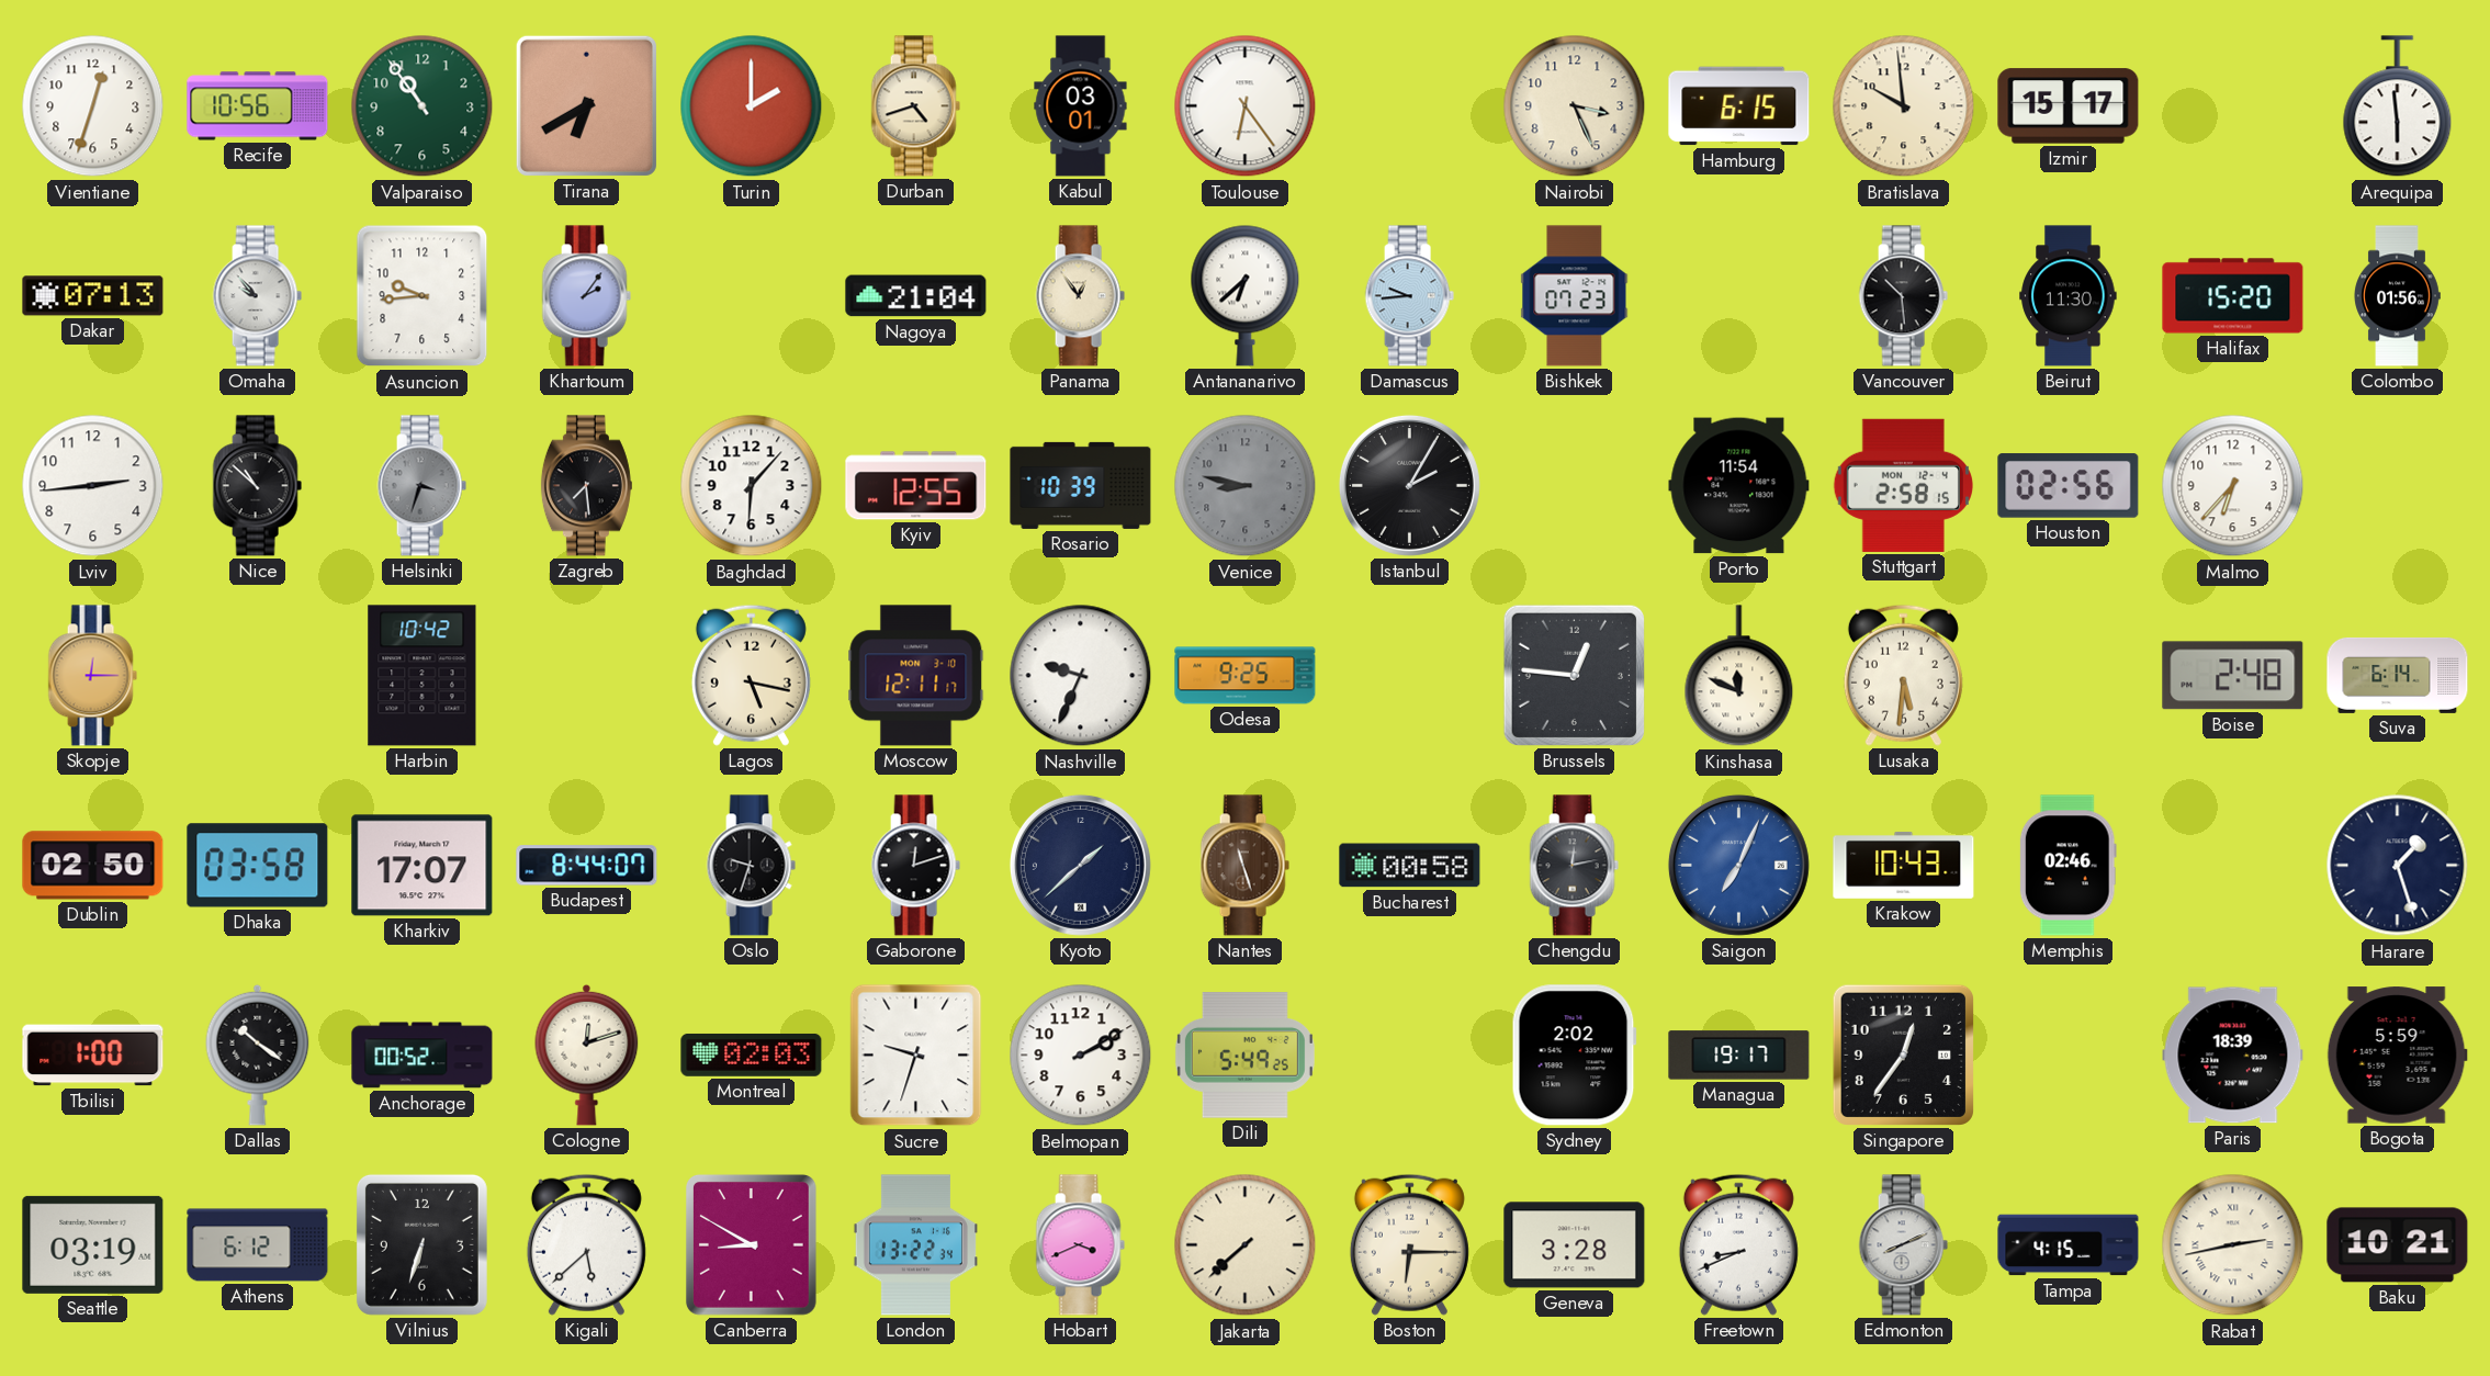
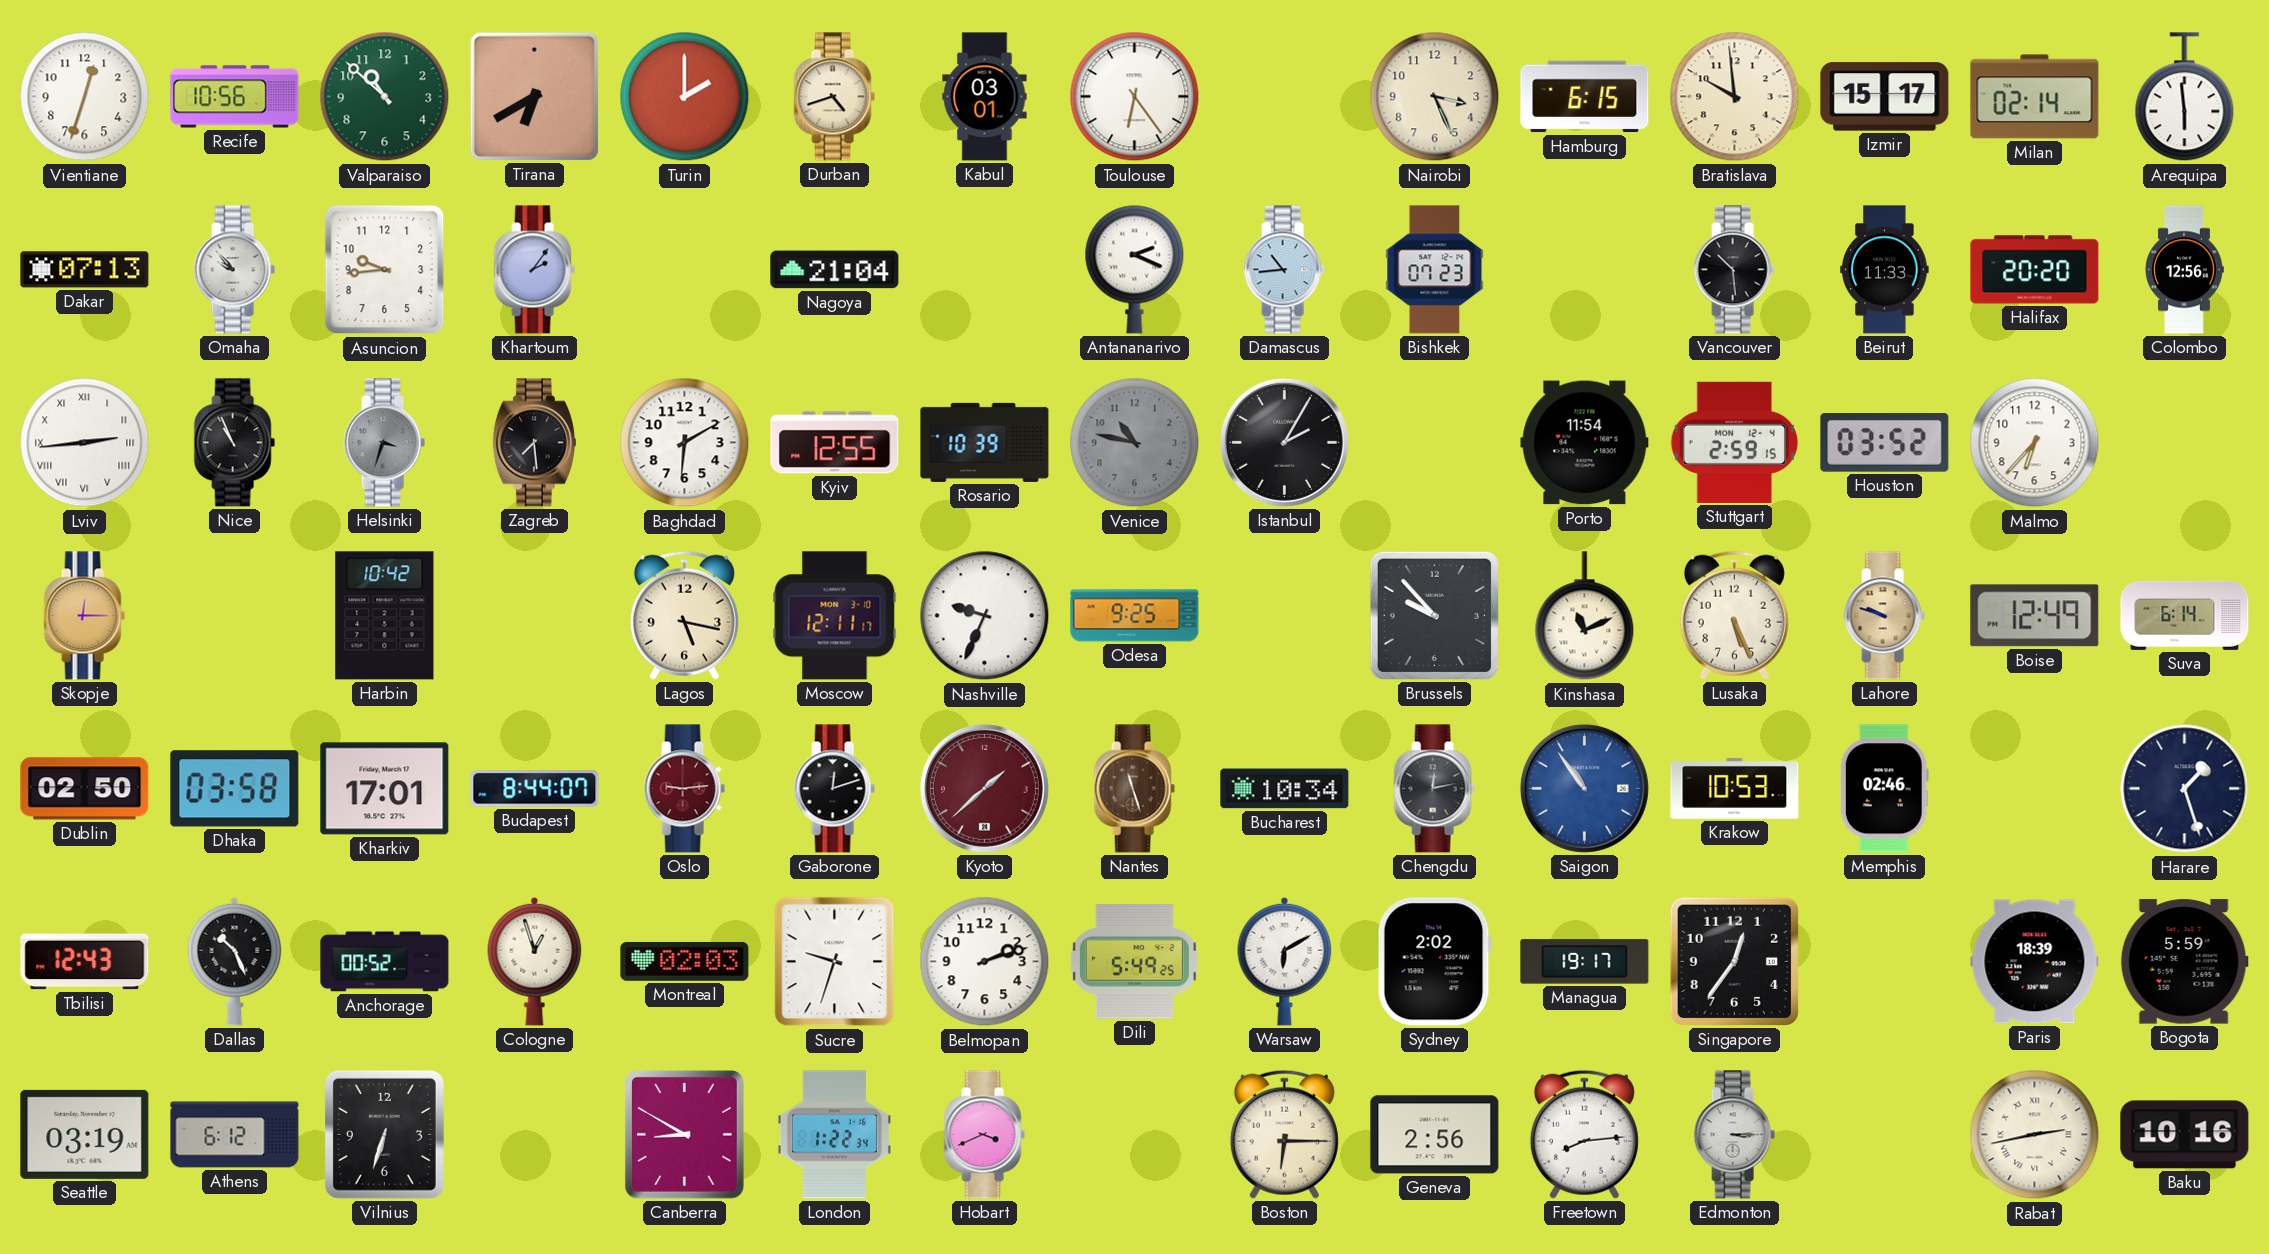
Valparaiso: 10:54 -> 10:52 (385, 97)
Milan: none -> 02:14 (2035, 97)
Panama: 12:54 -> none (1080, 296)
Antananarivo: 6:38 -> 2:19 (1135, 269)
Damascus: 9:44 -> 10:44 (1284, 270)
Beirut: 11:30 -> 11:33 (1885, 270)
Halifax: 15:20 -> 20:20 (2035, 270)
Colombo: 01:56 -> 12:56 (2184, 270)
Lviv numerals: Arabic -> Roman (85, 443)
Nice: 10:52 -> 10:56 (234, 443)
Baghdad: 6:07 -> 6:10 (685, 443)
Venice: 8:47 -> 10:47 (1135, 443)
Stuttgart: 2:58 -> 2:59 (1734, 442)
Houston: 02:56 -> 03:52 (1885, 443)
Brussels: 12:46 -> 9:53 (1434, 615)
Kinshasa: 11:49 -> 11:11 (1585, 616)
Lusaka: 5:31 -> 5:26 (1734, 615)
Lahore: none -> 9:48 (1884, 616)
Boise: 2:48 -> 12:49 (2035, 616)
Kharkiv: 17:07 -> 17:01 (385, 789)
Oslo: 9:33 -> 9:14 (684, 789)
Oslo dial: black -> burgundy (684, 789)
Kyoto dial: navy -> burgundy (984, 788)
Bucharest: 00:58 -> 10:34 (1285, 789)
Saigon: 7:04 -> 10:54 (1584, 788)
Krakow: 10:43 -> 10:53 (1735, 788)
Tbilisi: 1:00 -> 12:43 (85, 962)
Dallas: 10:21 -> 10:26 (235, 961)
Cologne: 12:12 -> 12:57 (535, 961)
Belmopan: 2:10 -> 2:12 (985, 962)
Warsaw: none -> 6:10 (1285, 961)
Kigali: 5:38 -> none (586, 1244)
London: 13:22 -> 1:22 (834, 1135)
Jakarta: 7:38 -> none (1246, 1245)
Geneva: 3:28 -> 2:56 (1435, 1135)
Freetown: 8:41 -> 8:14 (1584, 1134)
Edmonton: 8:11 -> 3:15 (1734, 1135)
Tampa: 4:15 -> none (2069, 1245)
Baku: 10:21 -> 10:16 (2185, 1135)
